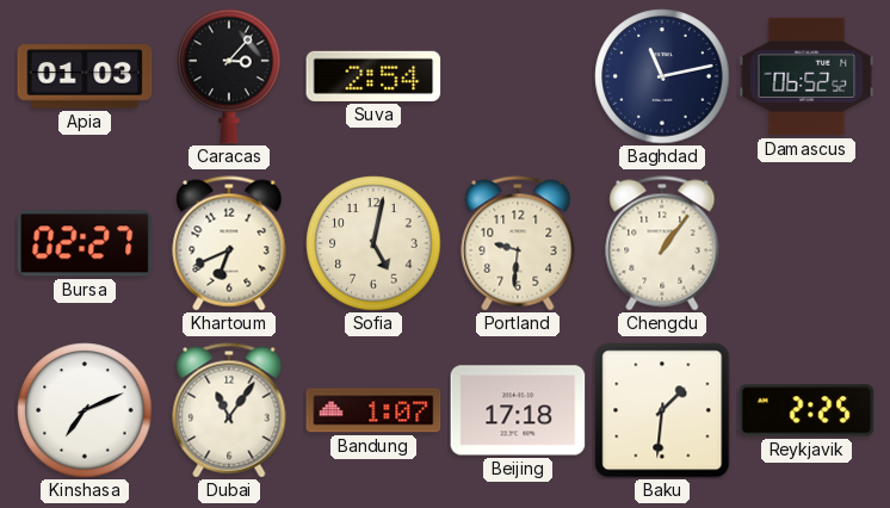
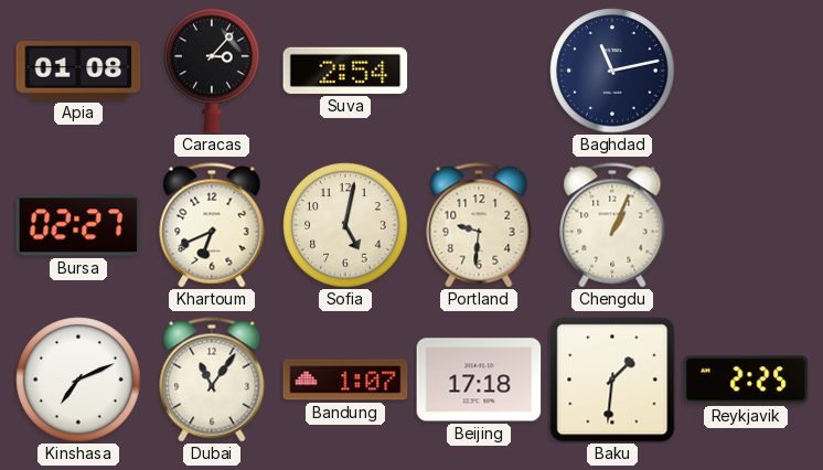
Apia: 01:03 -> 01:08 (78, 71)
Damascus: 06:52 -> none (806, 76)
Chengdu: 1:06 -> 1:04 (612, 225)
